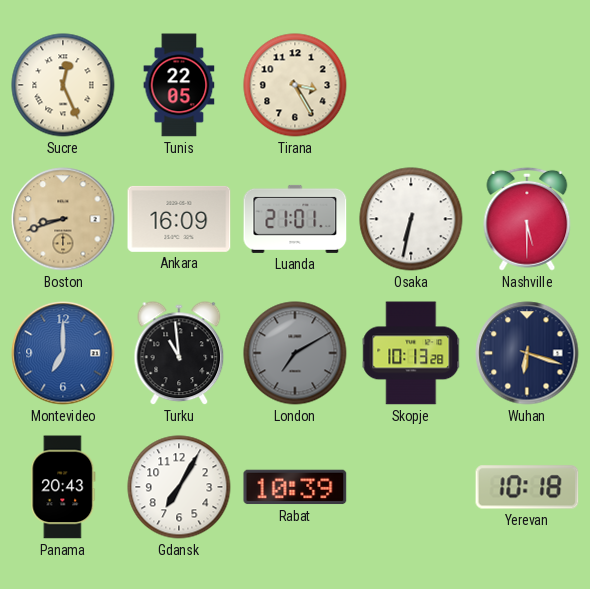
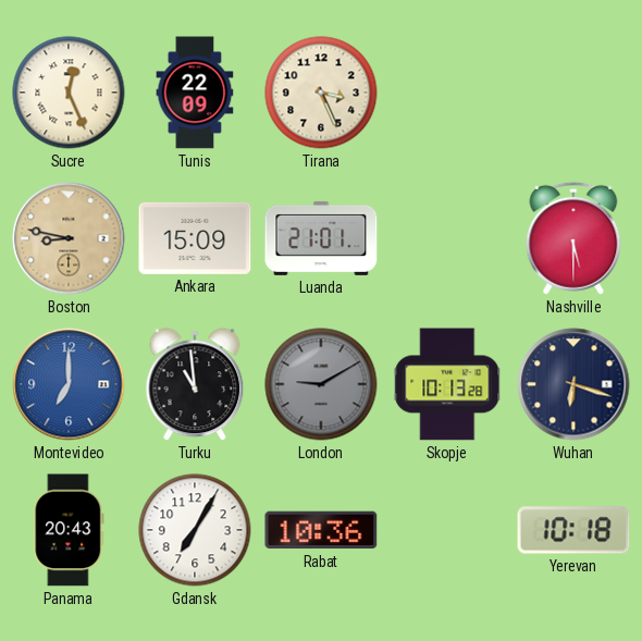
Tunis: 22:05 -> 22:09 (195, 93)
Tirana: 3:25 -> 3:26 (321, 93)
Boston: 8:42 -> 8:47 (69, 238)
Ankara: 16:09 -> 15:09 (195, 238)
Osaka: 6:32 -> none (411, 219)
London: 7:10 -> 9:10 (321, 384)
Rabat: 10:39 -> 10:36 (321, 530)
